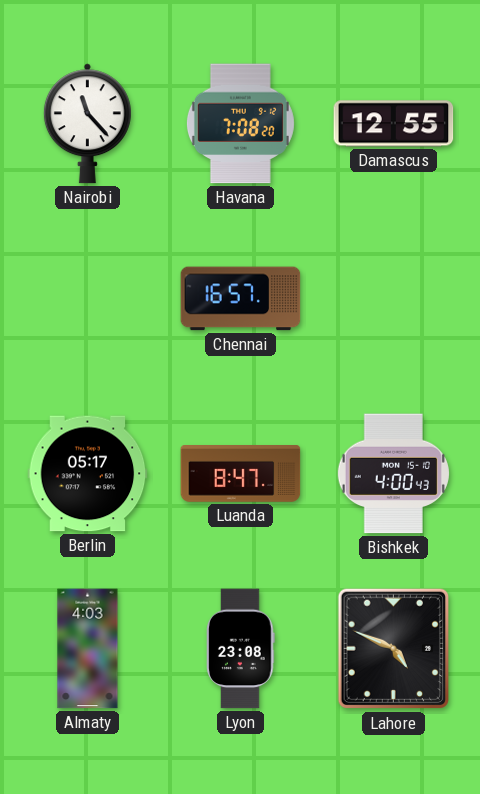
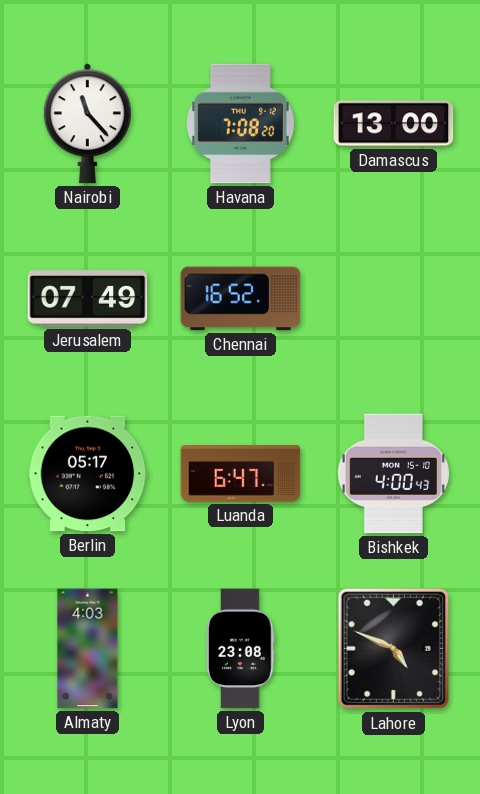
Damascus: 12:55 -> 13:00 (394, 124)
Jerusalem: none -> 07:49 (88, 299)
Chennai: 16:57 -> 16:52 (241, 299)
Luanda: 8:47 -> 6:47 (241, 474)
